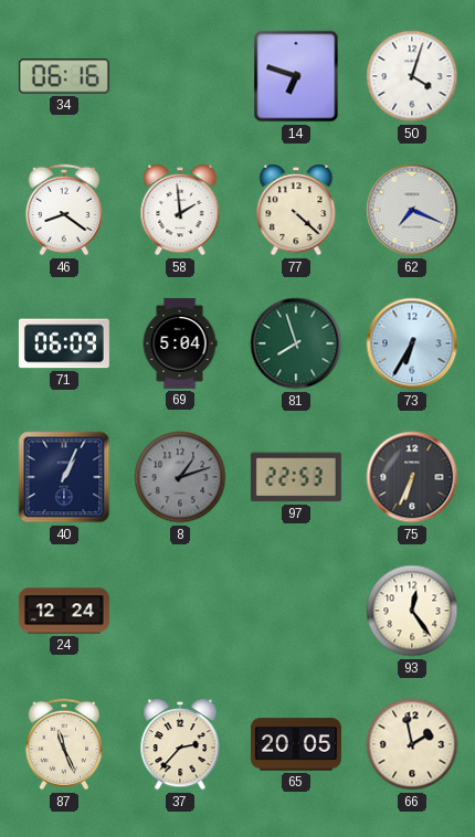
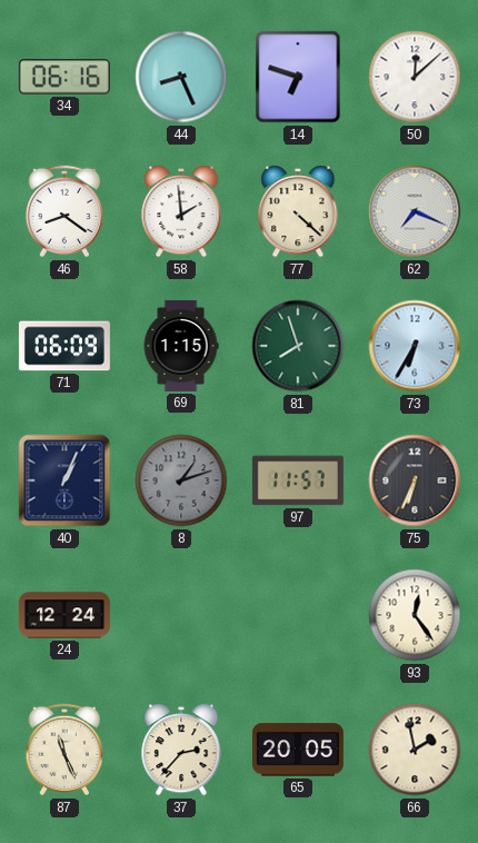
44: none -> 8:26 (181, 77)
50: 4:03 -> 12:08 (415, 77)
69: 5:04 -> 1:15 (181, 346)
97: 22:53 -> 11:57 (298, 480)
